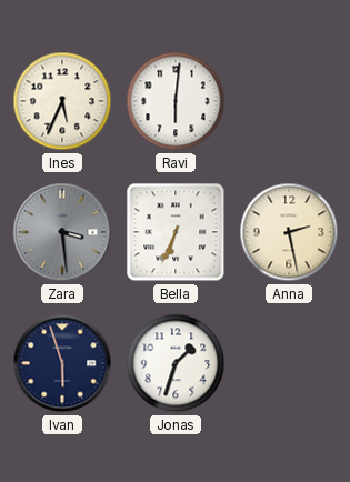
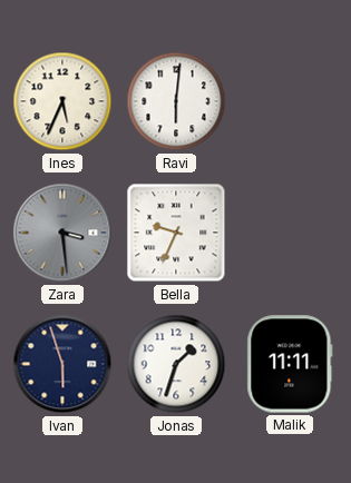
Bella: 6:34 -> 9:34 (176, 233)
Anna: 2:28 -> none (289, 232)
Malik: none -> 11:11 (290, 364)
